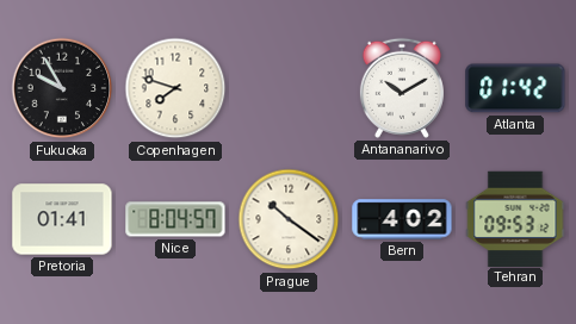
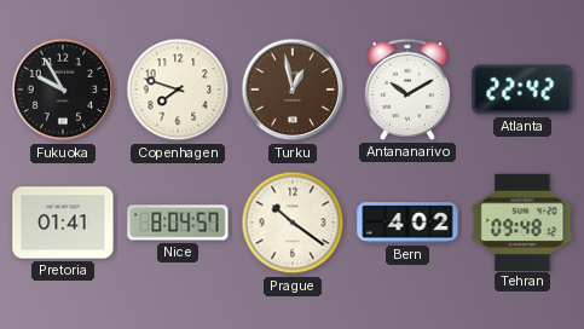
Turku: none -> 12:58 (293, 90)
Atlanta: 01:42 -> 22:42 (522, 90)
Tehran: 09:53 -> 09:48 (522, 221)
